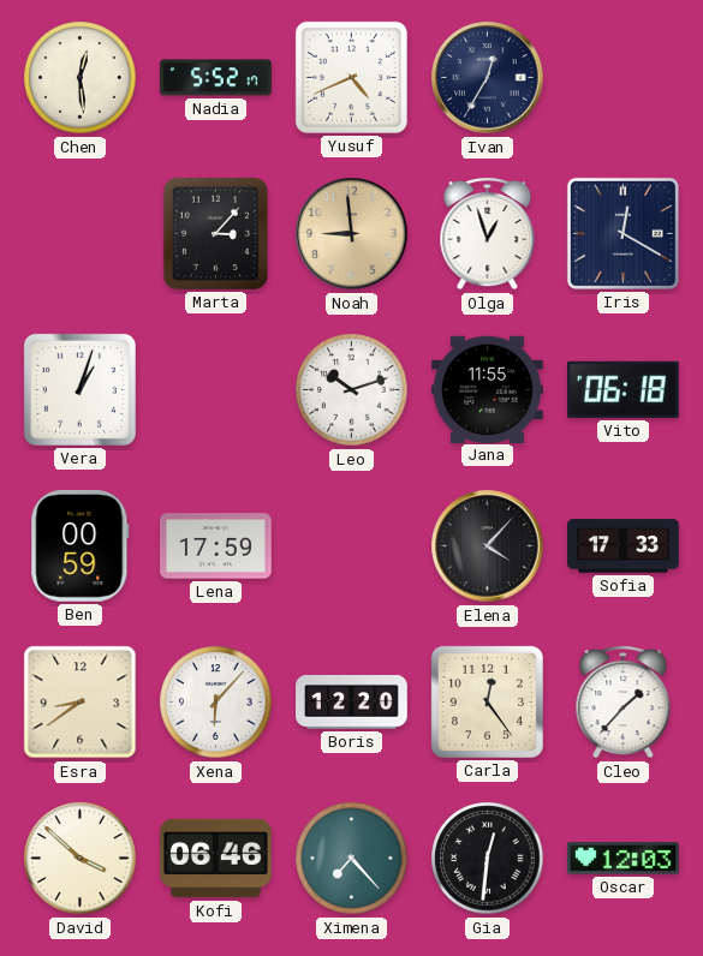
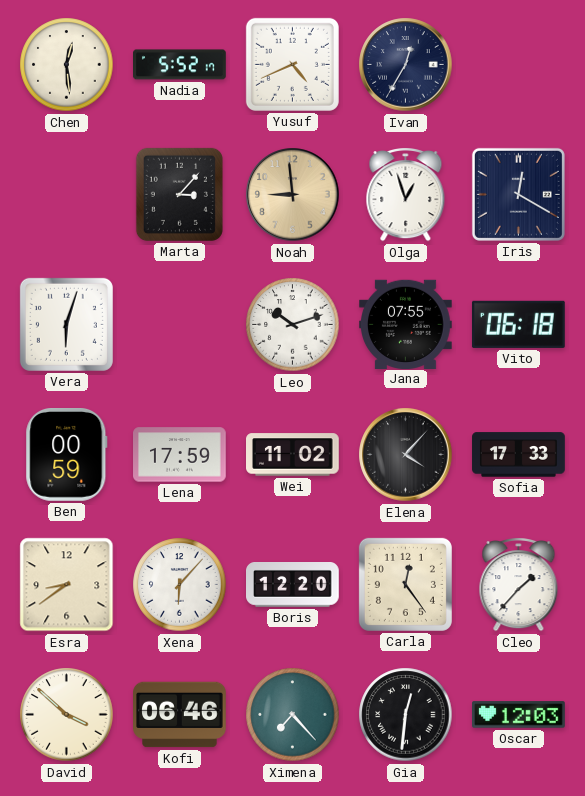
Vera: 1:03 -> 6:03 (66, 324)
Jana: 11:55 -> 07:55 (406, 324)
Wei: none -> 11:02 (293, 455)
